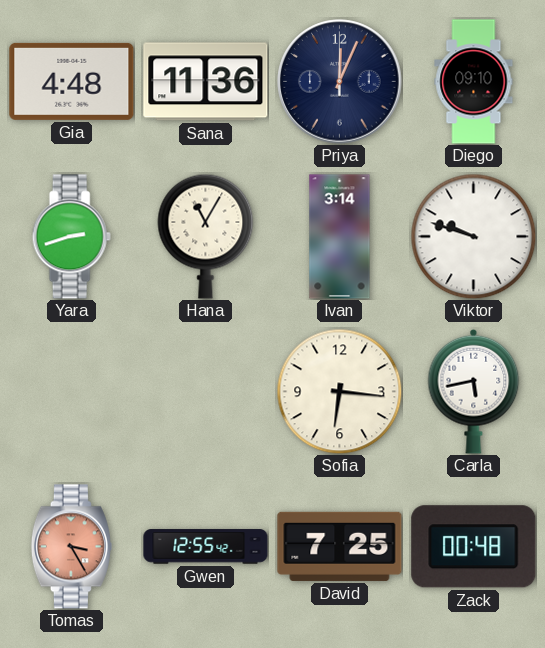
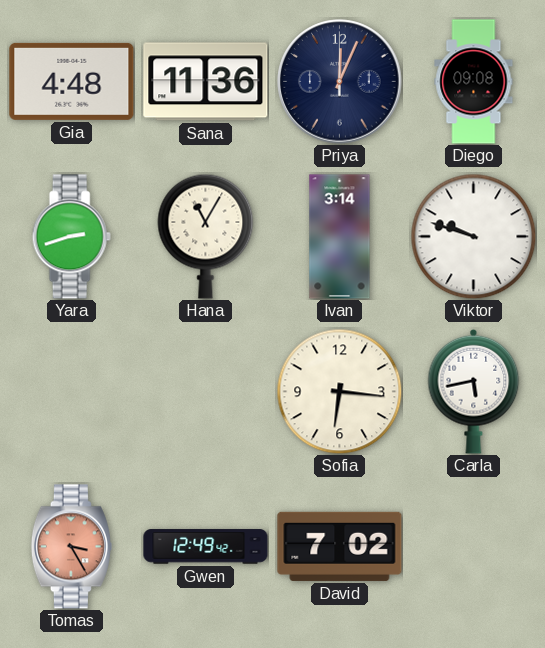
Diego: 09:10 -> 09:08 (474, 82)
Gwen: 12:55 -> 12:49 (206, 547)
David: 7:25 -> 7:02 (340, 546)
Zack: 00:48 -> none (474, 547)
